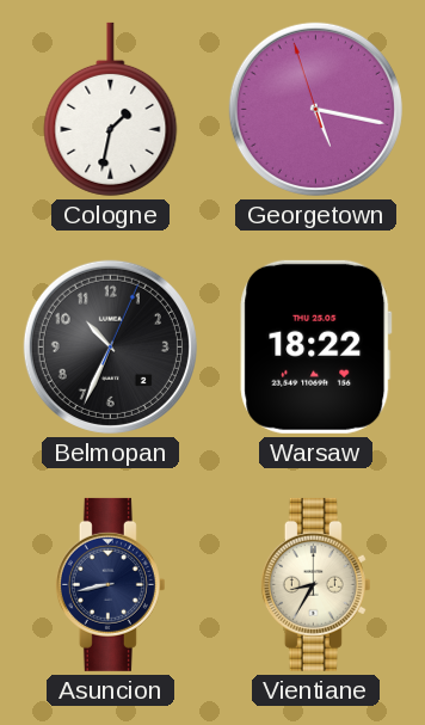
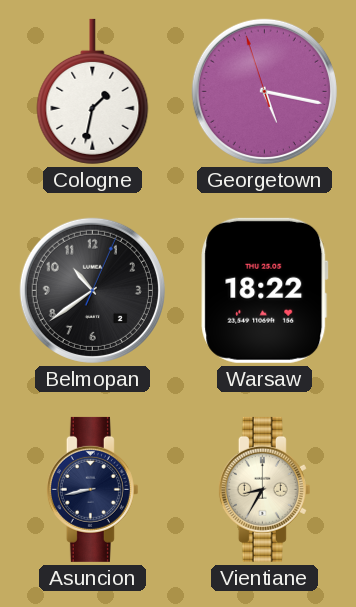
Belmopan: 10:34 -> 10:39 (92, 290)
